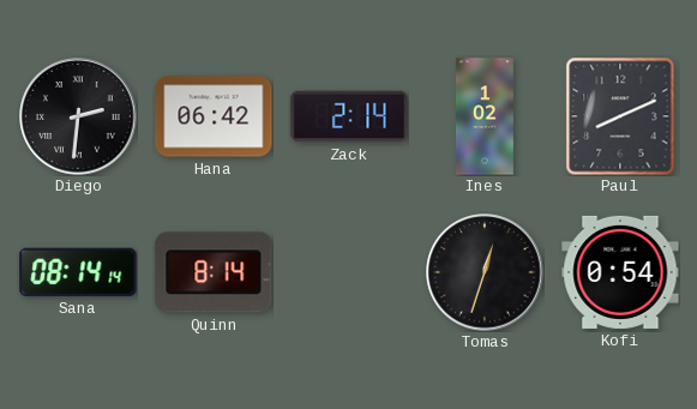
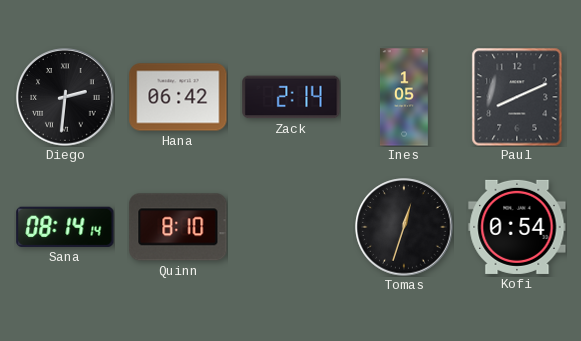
Ines: 1:02 -> 1:05 (404, 97)
Quinn: 8:14 -> 8:10 (178, 227)
